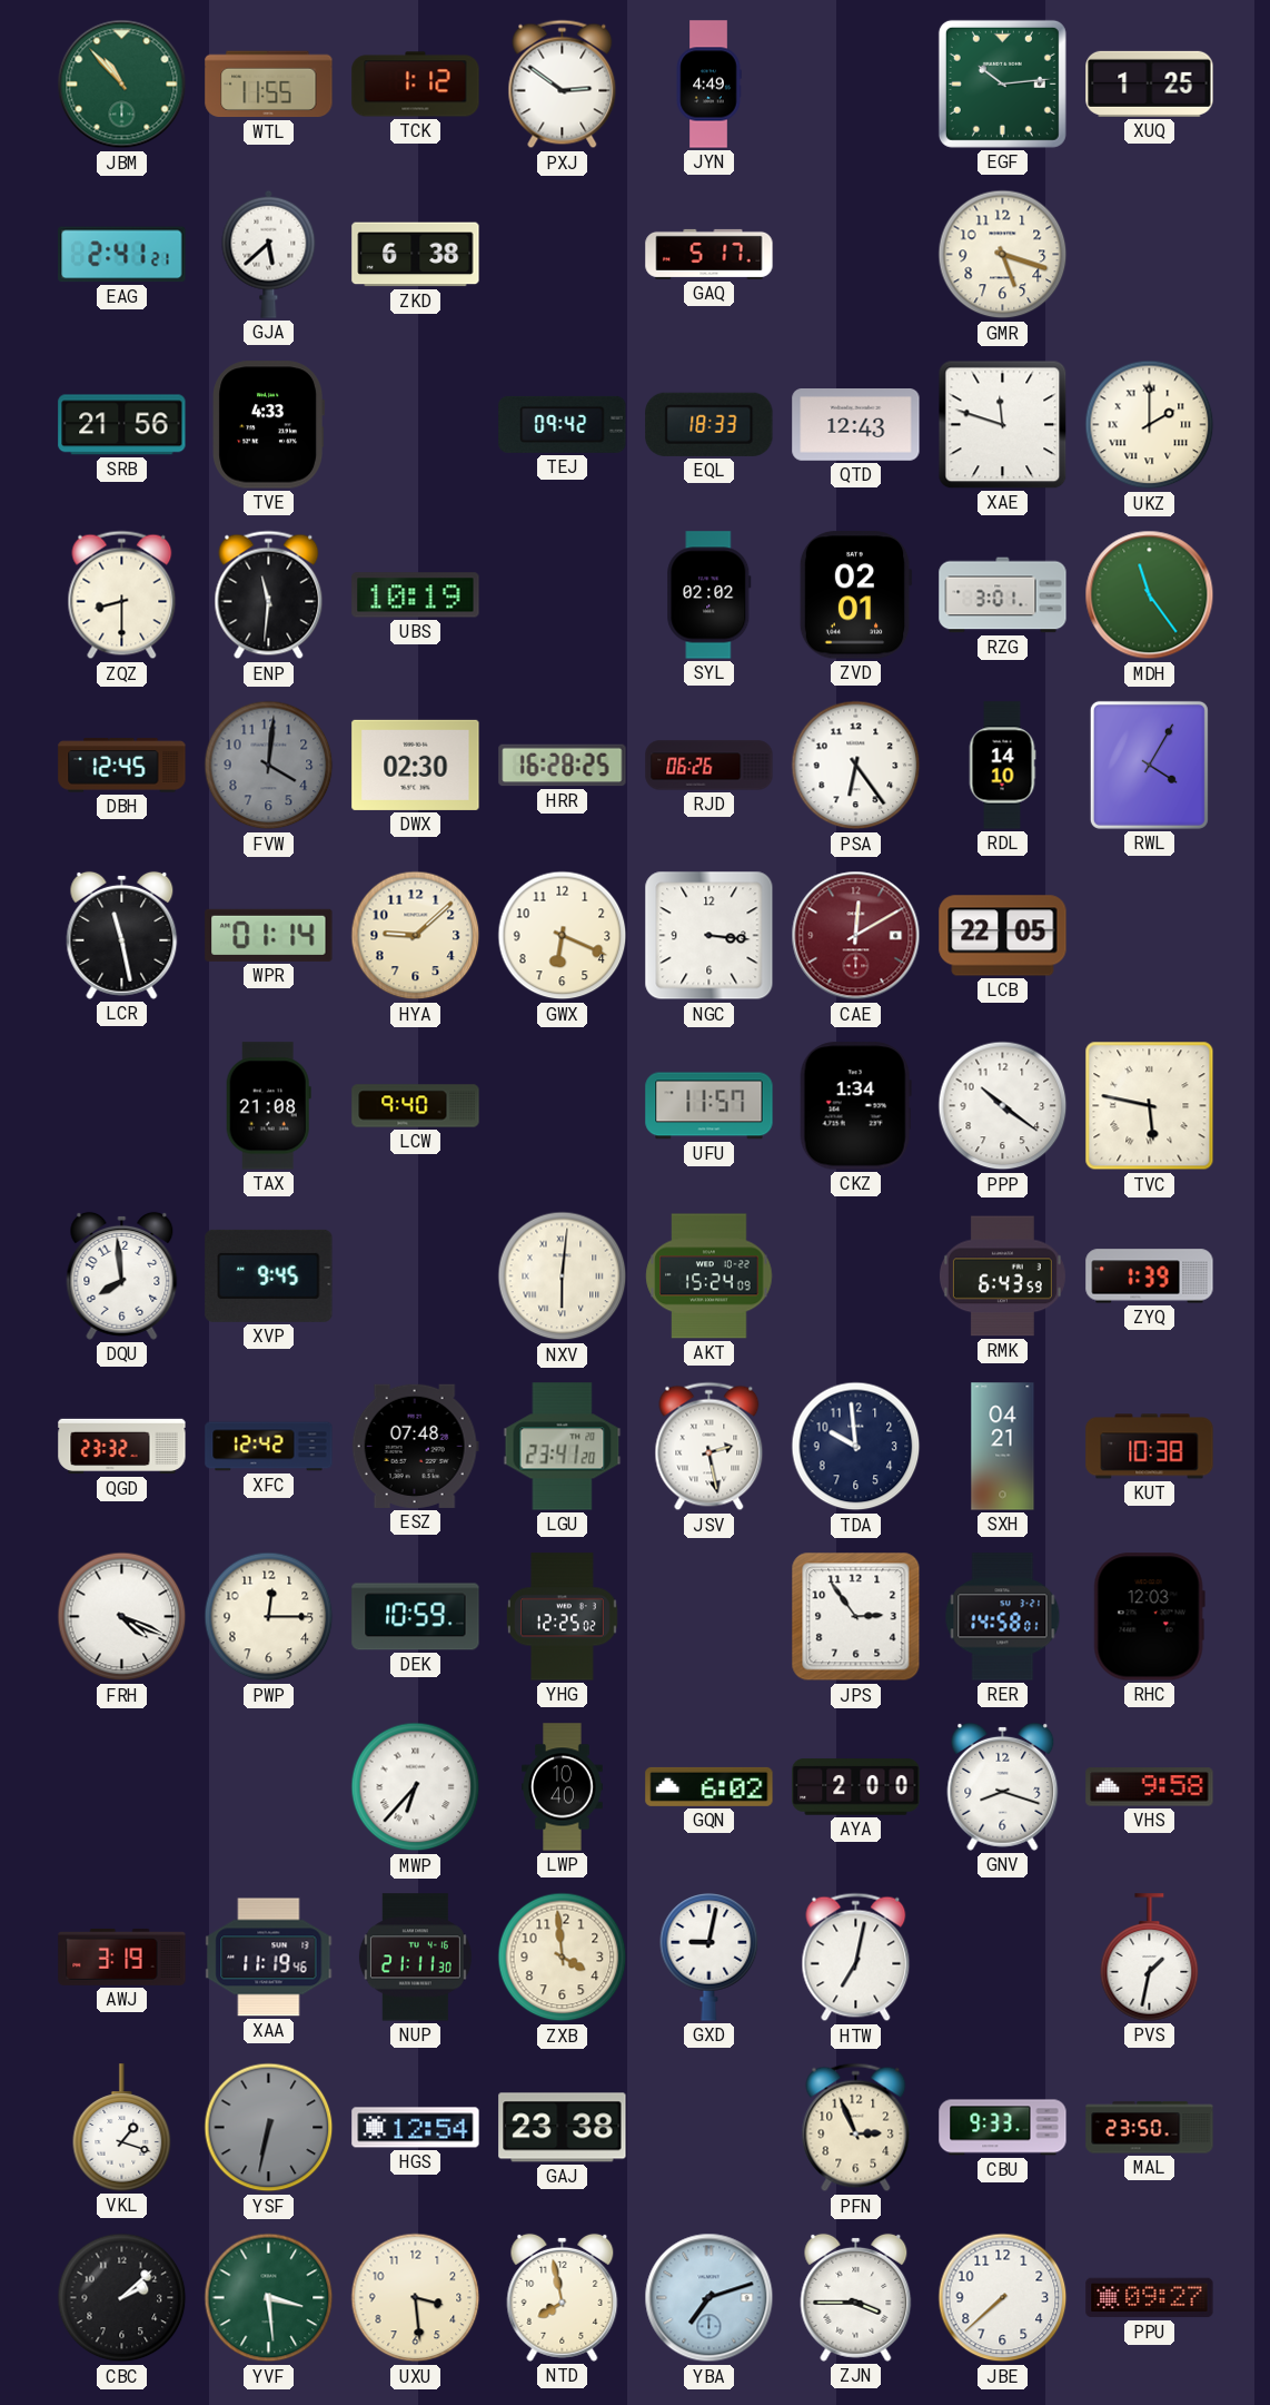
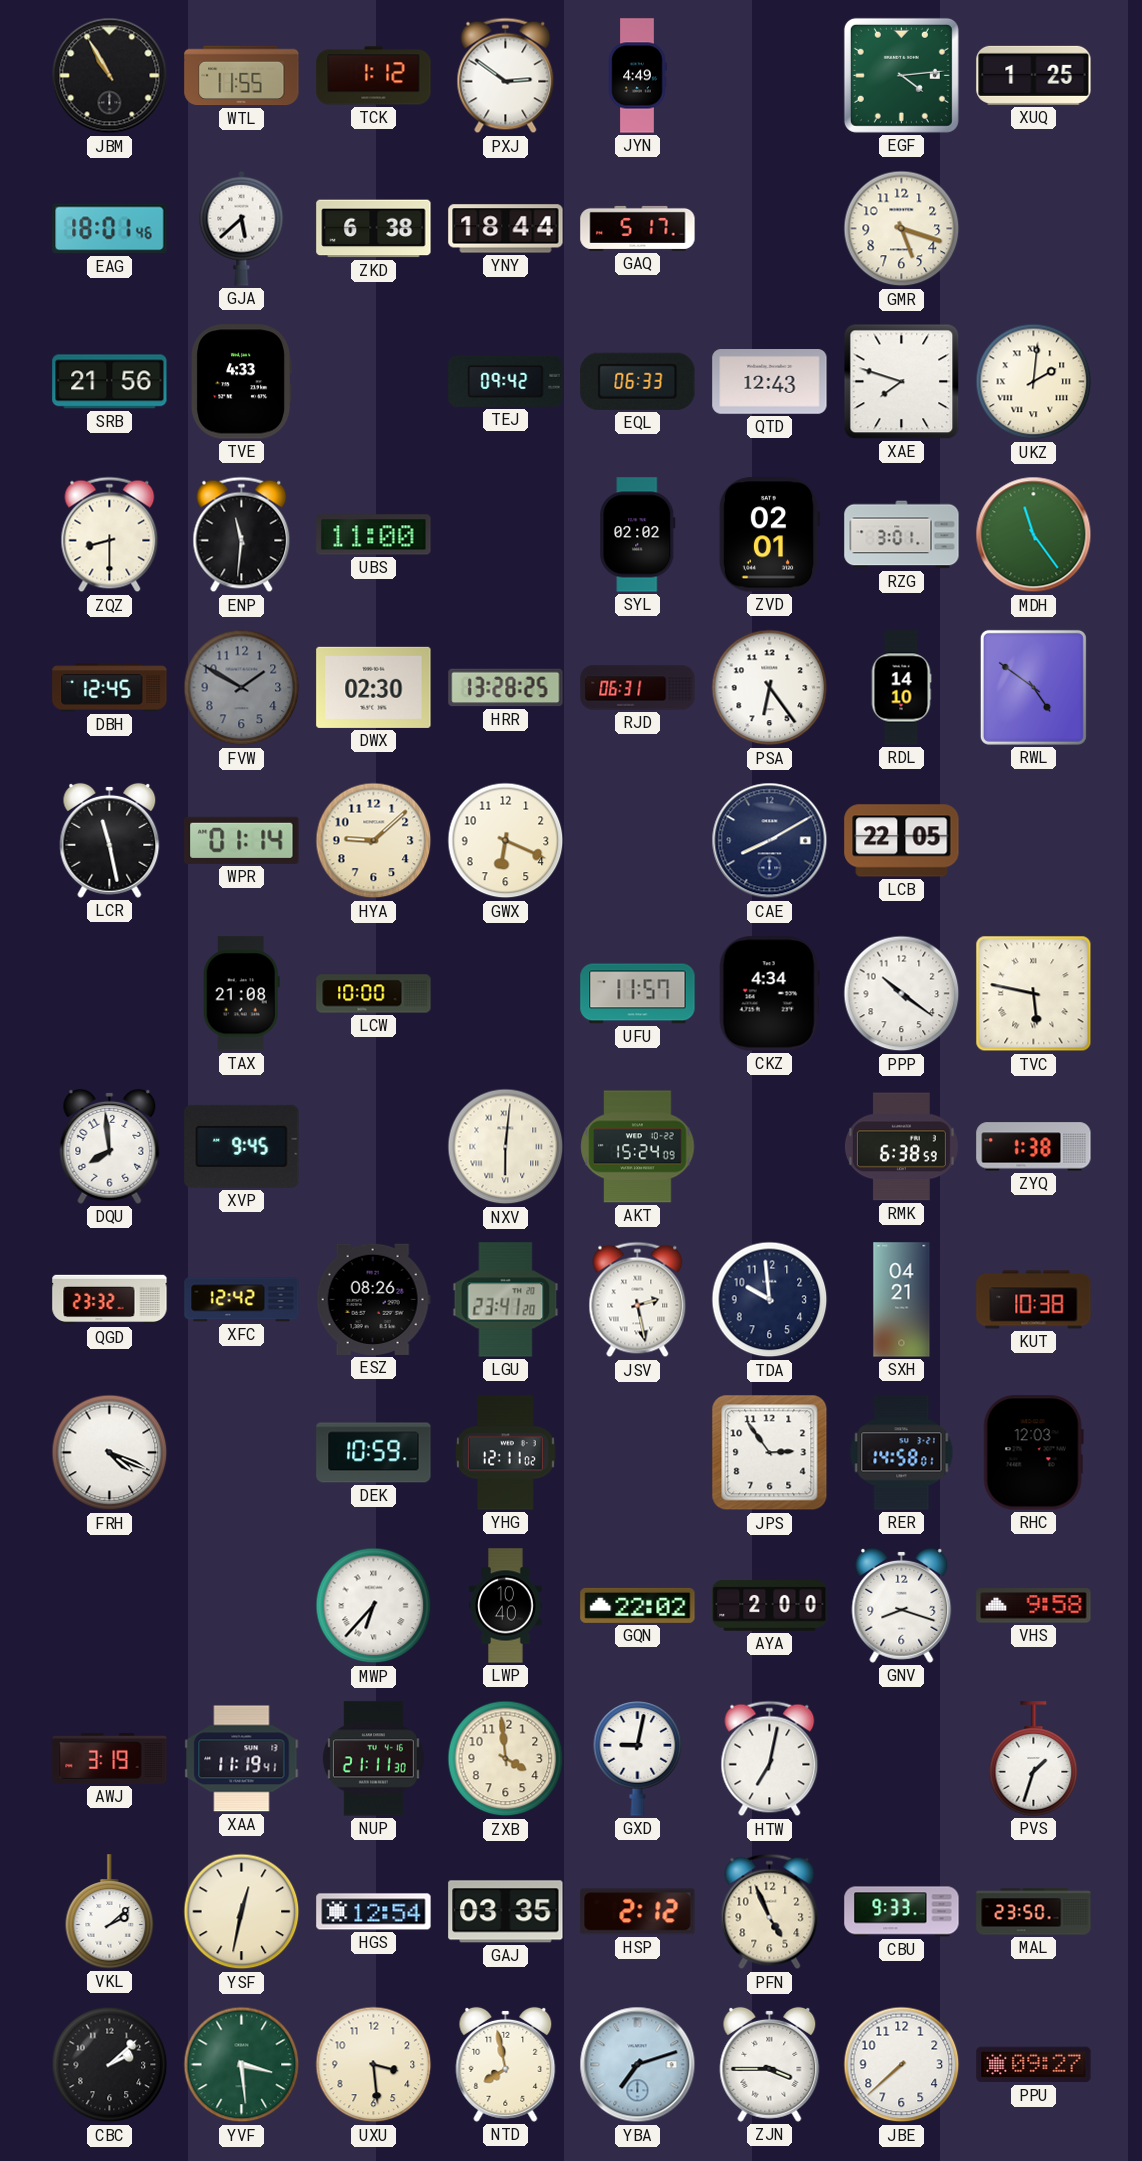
JBM: 10:53 -> 10:55 (110, 76)
JBM dial: green -> black (110, 76)
EGF: 10:14 -> 4:14 (901, 75)
EAG: 2:41 -> 18:01 (110, 229)
YNY: none -> 18:44 (506, 229)
EQL: 18:33 -> 06:33 (638, 381)
XAE: 11:48 -> 7:48 (902, 382)
UKZ: 2:00 -> 2:01 (1034, 382)
UBS: 10:19 -> 11:00 (374, 535)
FVW: 4:01 -> 1:50 (242, 688)
HRR: 16:28 -> 13:28 (506, 688)
RJD: 06:26 -> 06:31 (638, 688)
RWL: 4:05 -> 4:51 (1033, 687)
NGC: 3:16 -> none (710, 936)
CAE: 12:10 -> 8:10 (770, 841)
CAE dial: burgundy -> navy (770, 841)
LCW: 9:40 -> 10:00 (374, 994)
CKZ: 1:34 -> 4:34 (769, 994)
RMK: 6:43 -> 6:38 (901, 1147)
ZYQ: 1:39 -> 1:38 (1034, 1147)
ESZ: 07:48 -> 08:26 (373, 1299)
PWP: 12:15 -> none (269, 1617)
YHG: 12:25 -> 12:11 (506, 1453)
GQN: 6:02 -> 22:02 (638, 1605)
XAA: 11:19:46 -> 11:19:41 (242, 1759)
PVS: 1:32 -> 1:33 (1034, 1759)
VKL: 1:18 -> 2:08 (110, 1912)
YSF: 6:32 -> 12:32 (242, 1912)
YSF dial: grey -> cream (242, 1912)
GAJ: 23:38 -> 03:35 (506, 1912)
HSP: none -> 2:12 (638, 1912)
PFN: 2:56 -> 4:56 (770, 1912)
